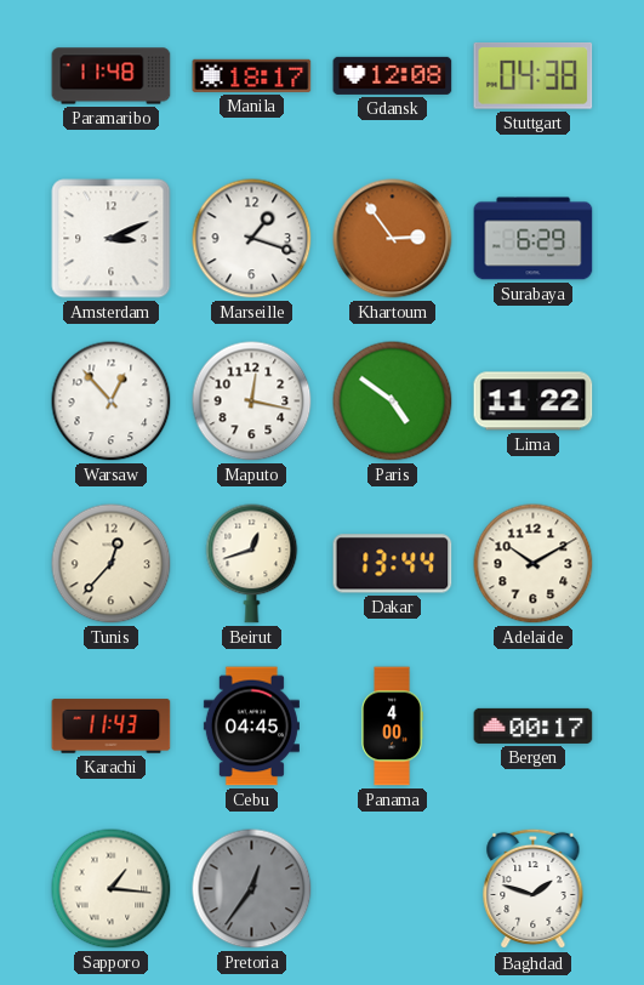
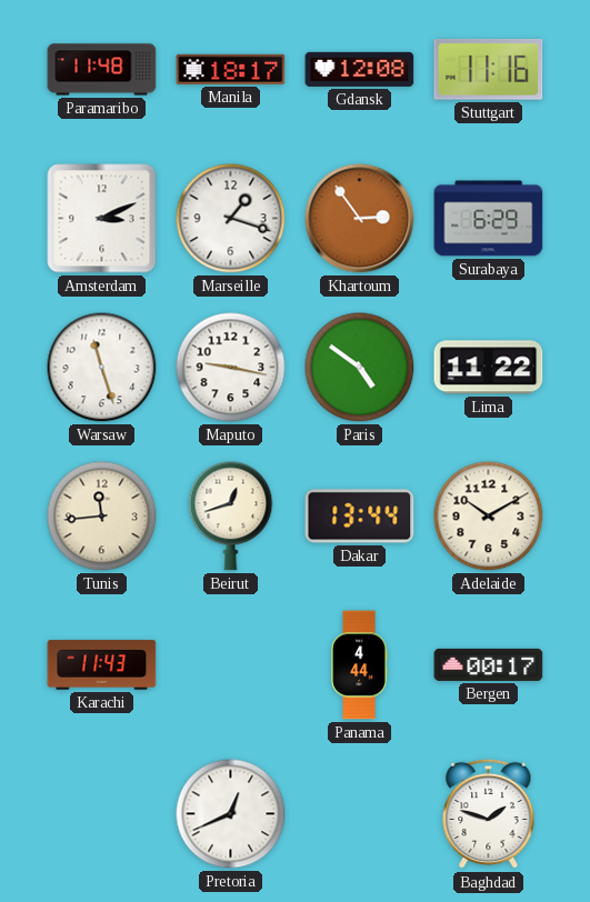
Stuttgart: 04:38 -> 11:16 (489, 70)
Warsaw: 12:53 -> 11:27 (102, 368)
Maputo: 12:17 -> 9:17 (231, 368)
Tunis: 12:37 -> 11:44 (102, 517)
Cebu: 04:45 -> none (251, 727)
Panama: 4:00 -> 4:44 (359, 665)
Sapporo: 1:16 -> none (112, 889)
Pretoria: 12:36 -> 12:41 (231, 814)
Pretoria dial: grey -> white (231, 814)
